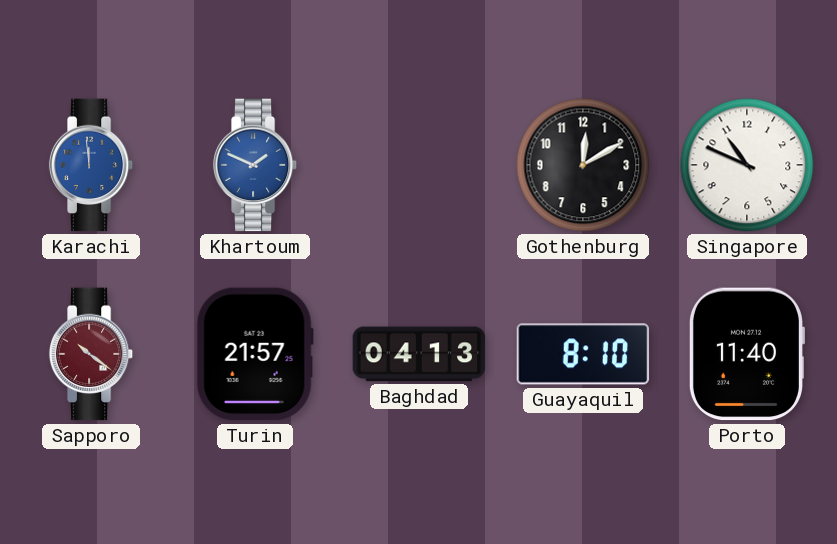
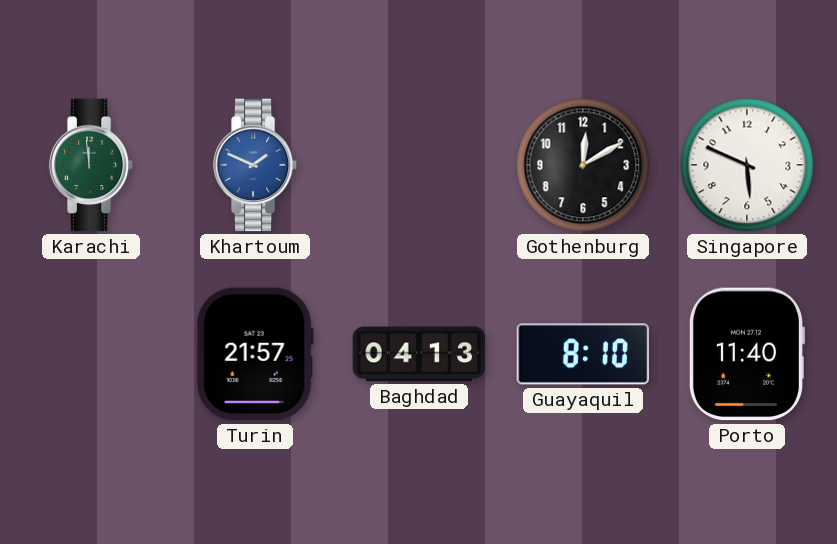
Karachi dial: blue -> green (91, 165)
Singapore: 10:49 -> 5:49 (747, 165)
Sapporo: 10:21 -> none (91, 354)
